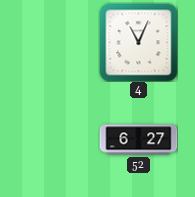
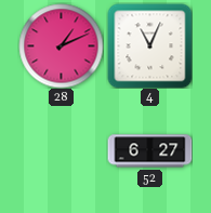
28: none -> 1:11 (61, 45)
